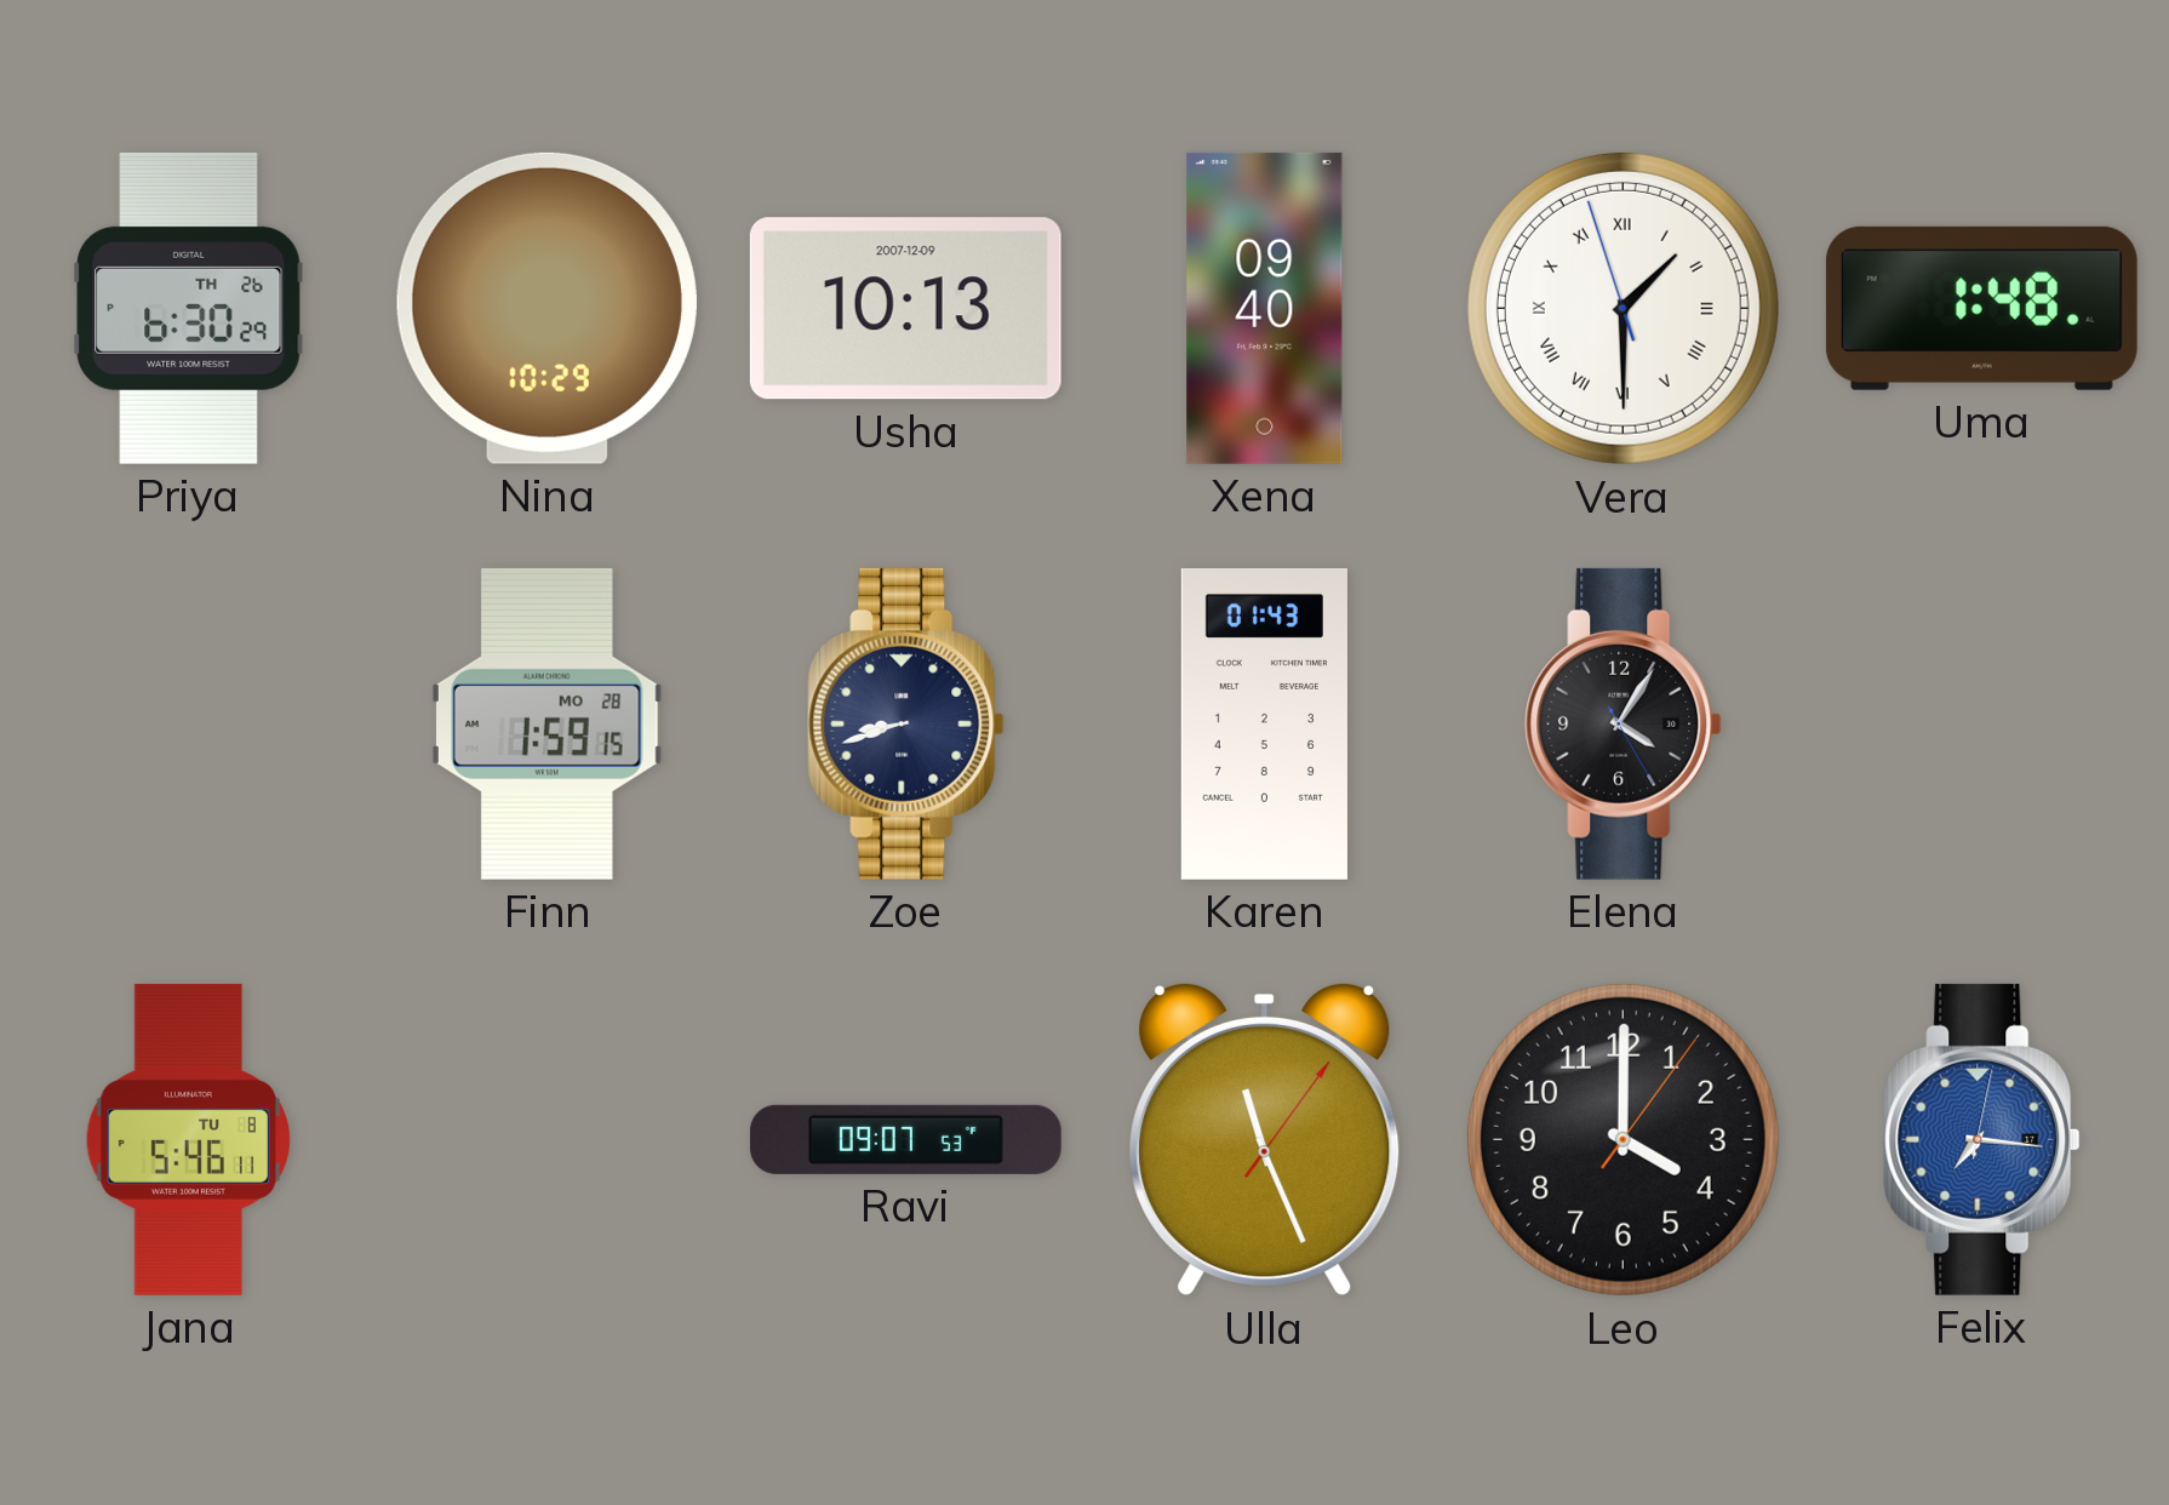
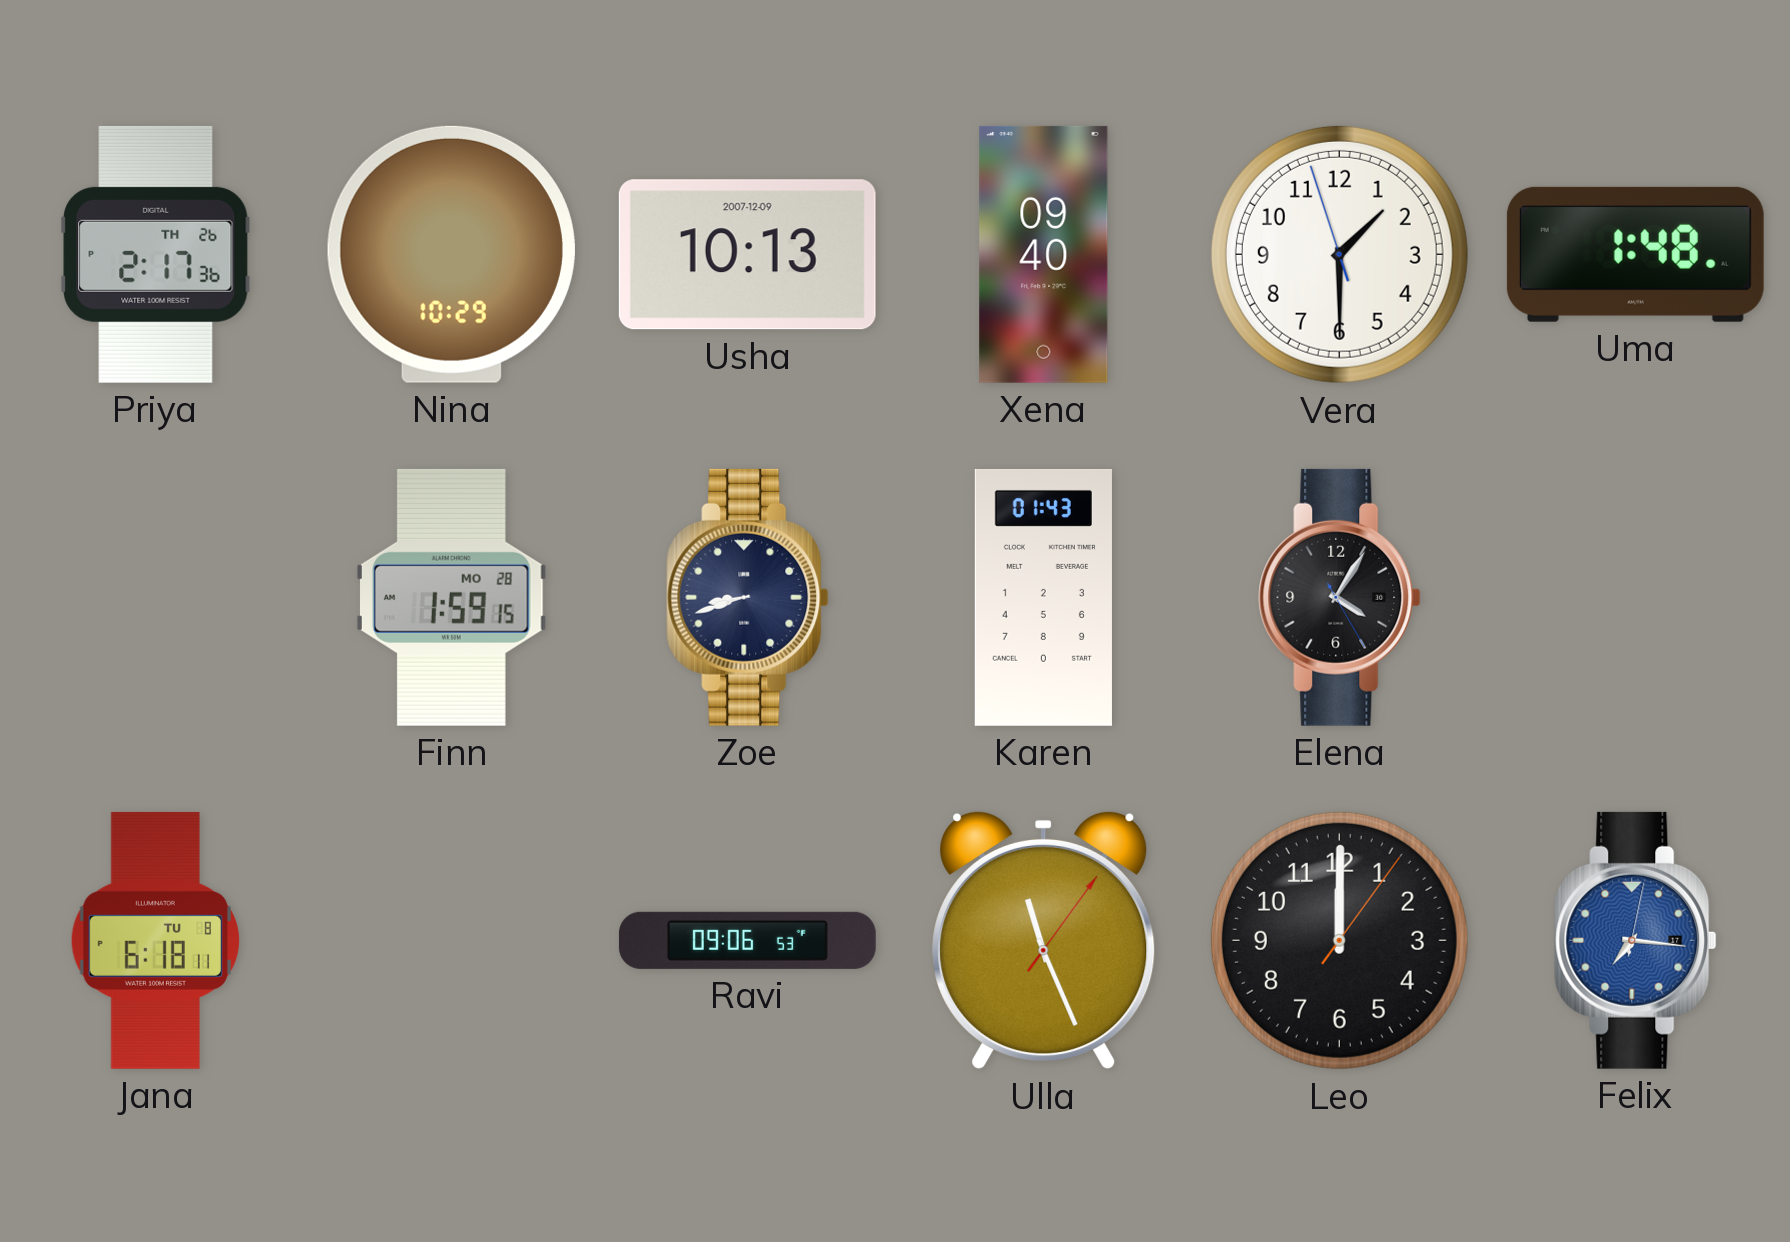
Priya: 6:30 -> 2:17 (156, 254)
Vera numerals: Roman -> Arabic (1339, 254)
Jana: 5:46 -> 6:18 (155, 940)
Ravi: 09:07 -> 09:06 (747, 940)
Leo: 4:00 -> 12:00 (1339, 940)
